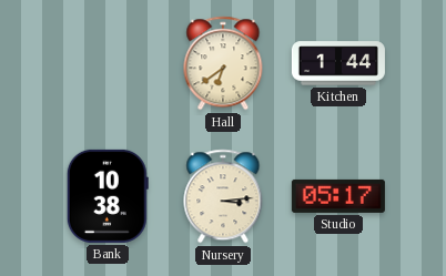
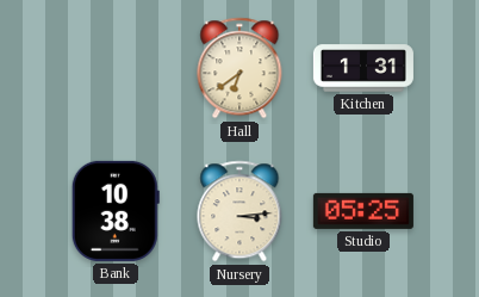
Kitchen: 1:44 -> 1:31 (363, 68)
Studio: 05:17 -> 05:25 (363, 211)
